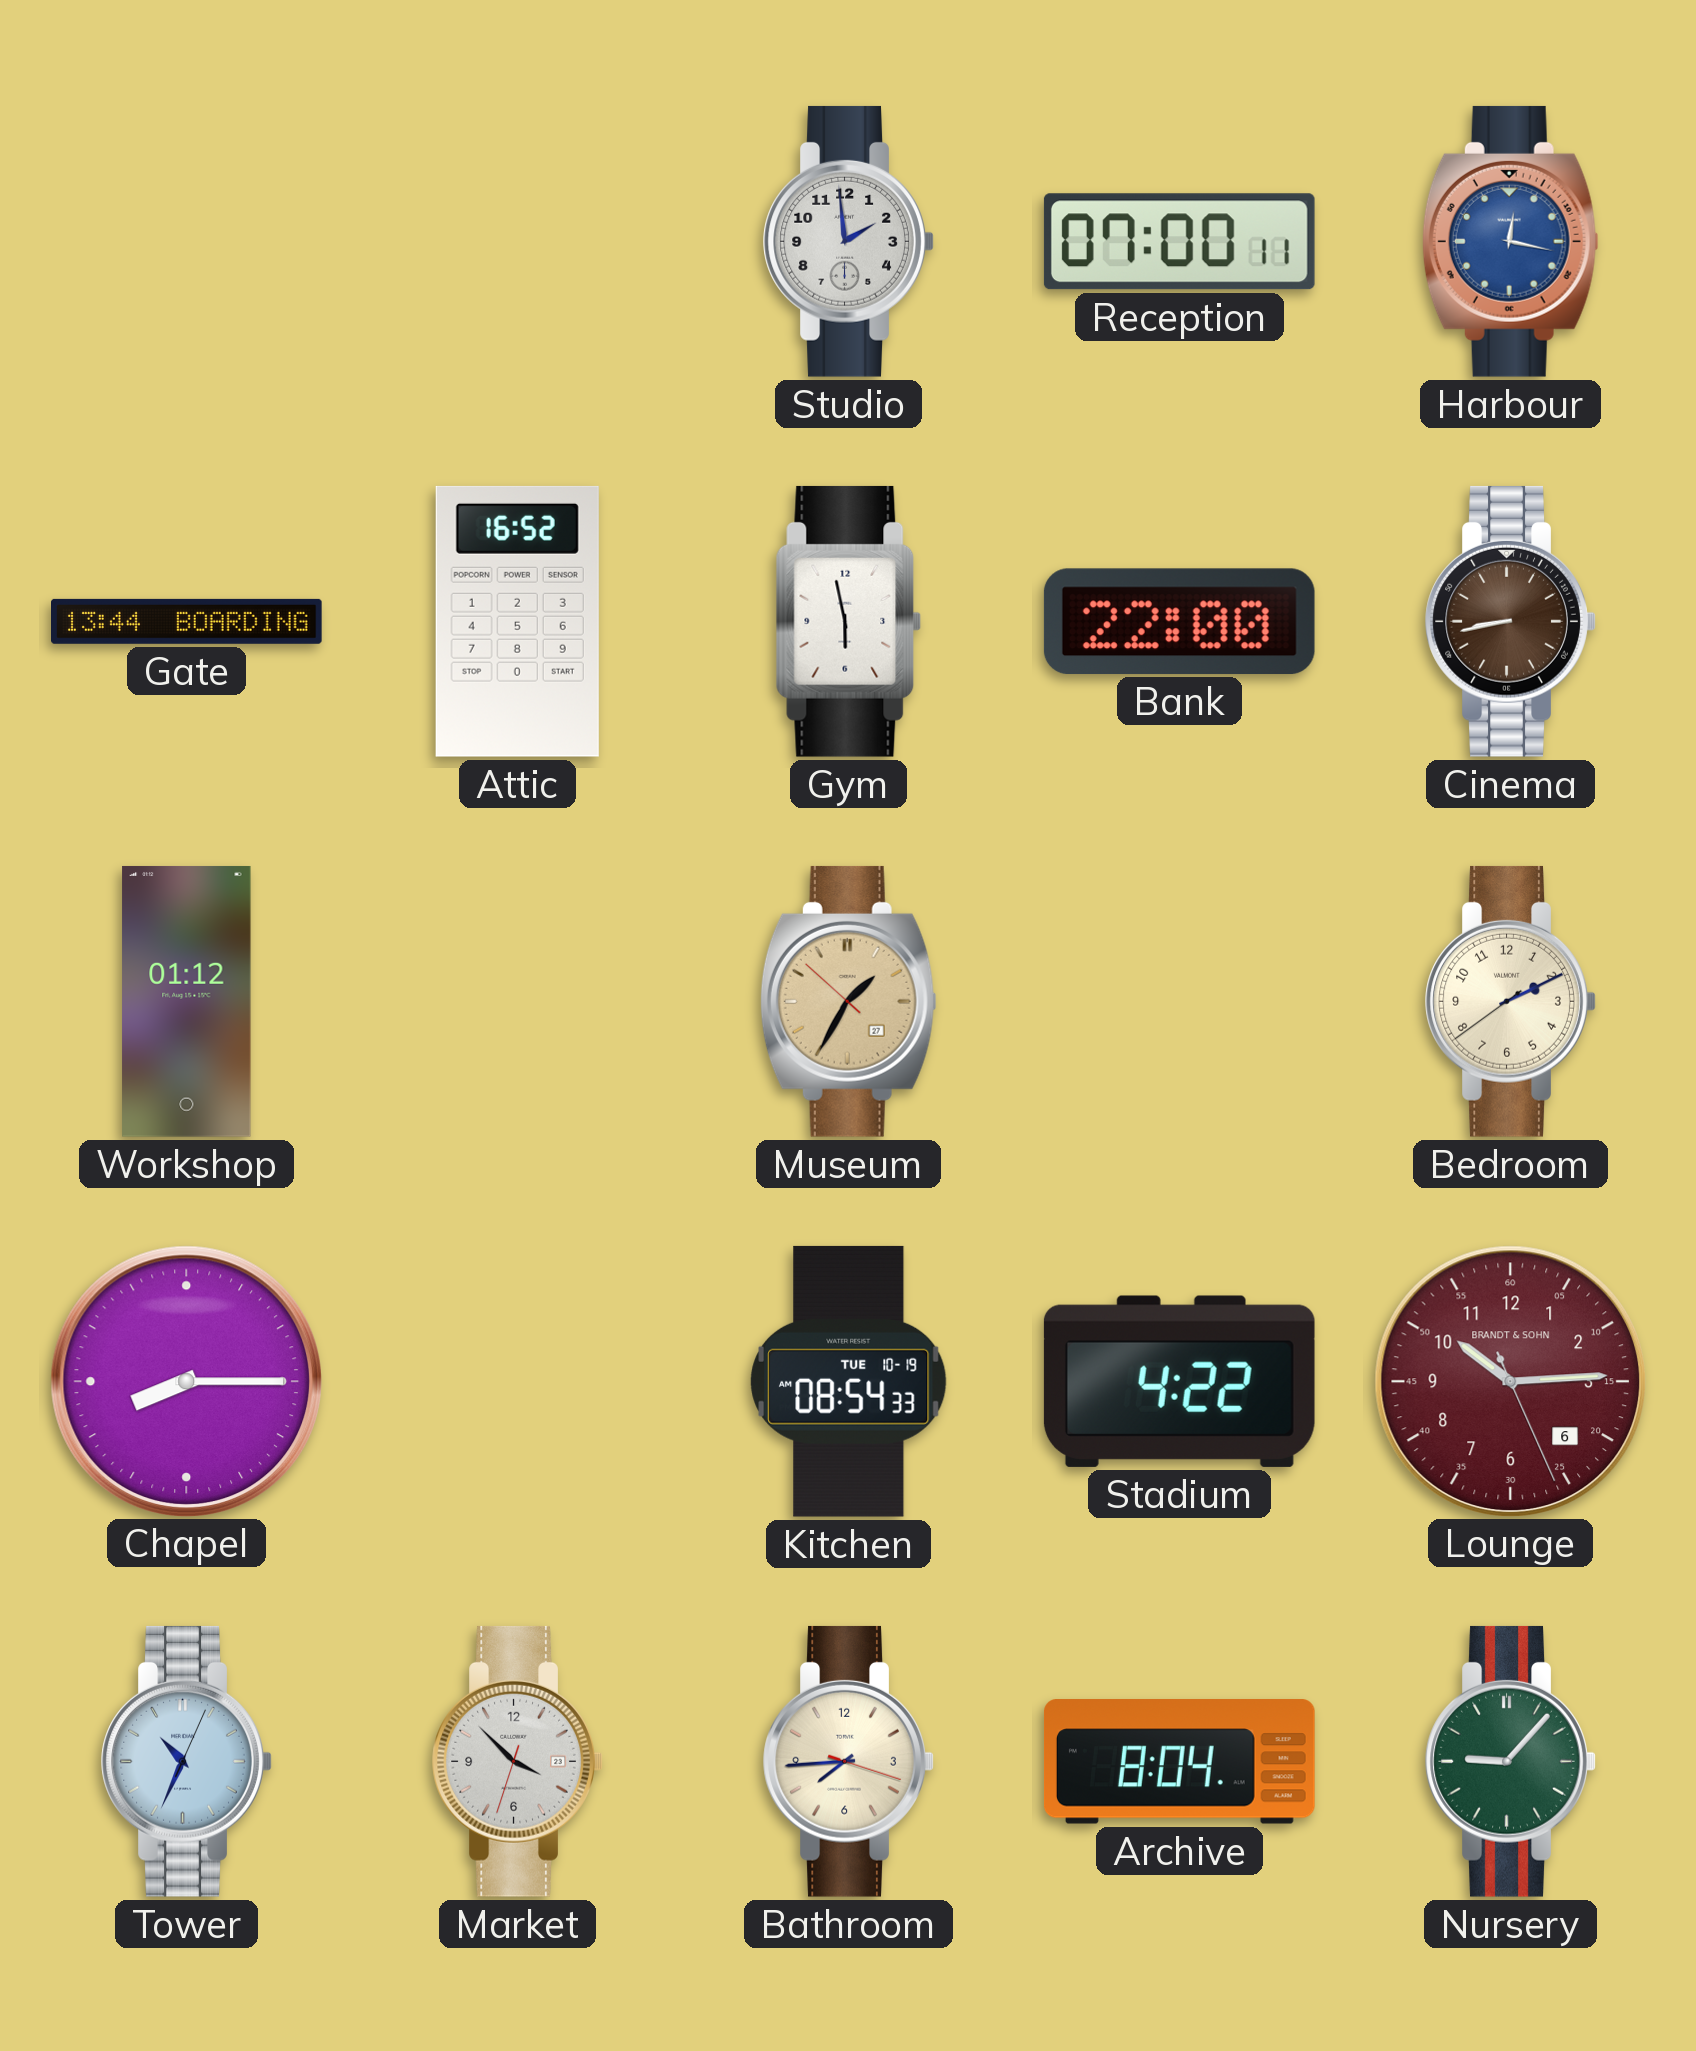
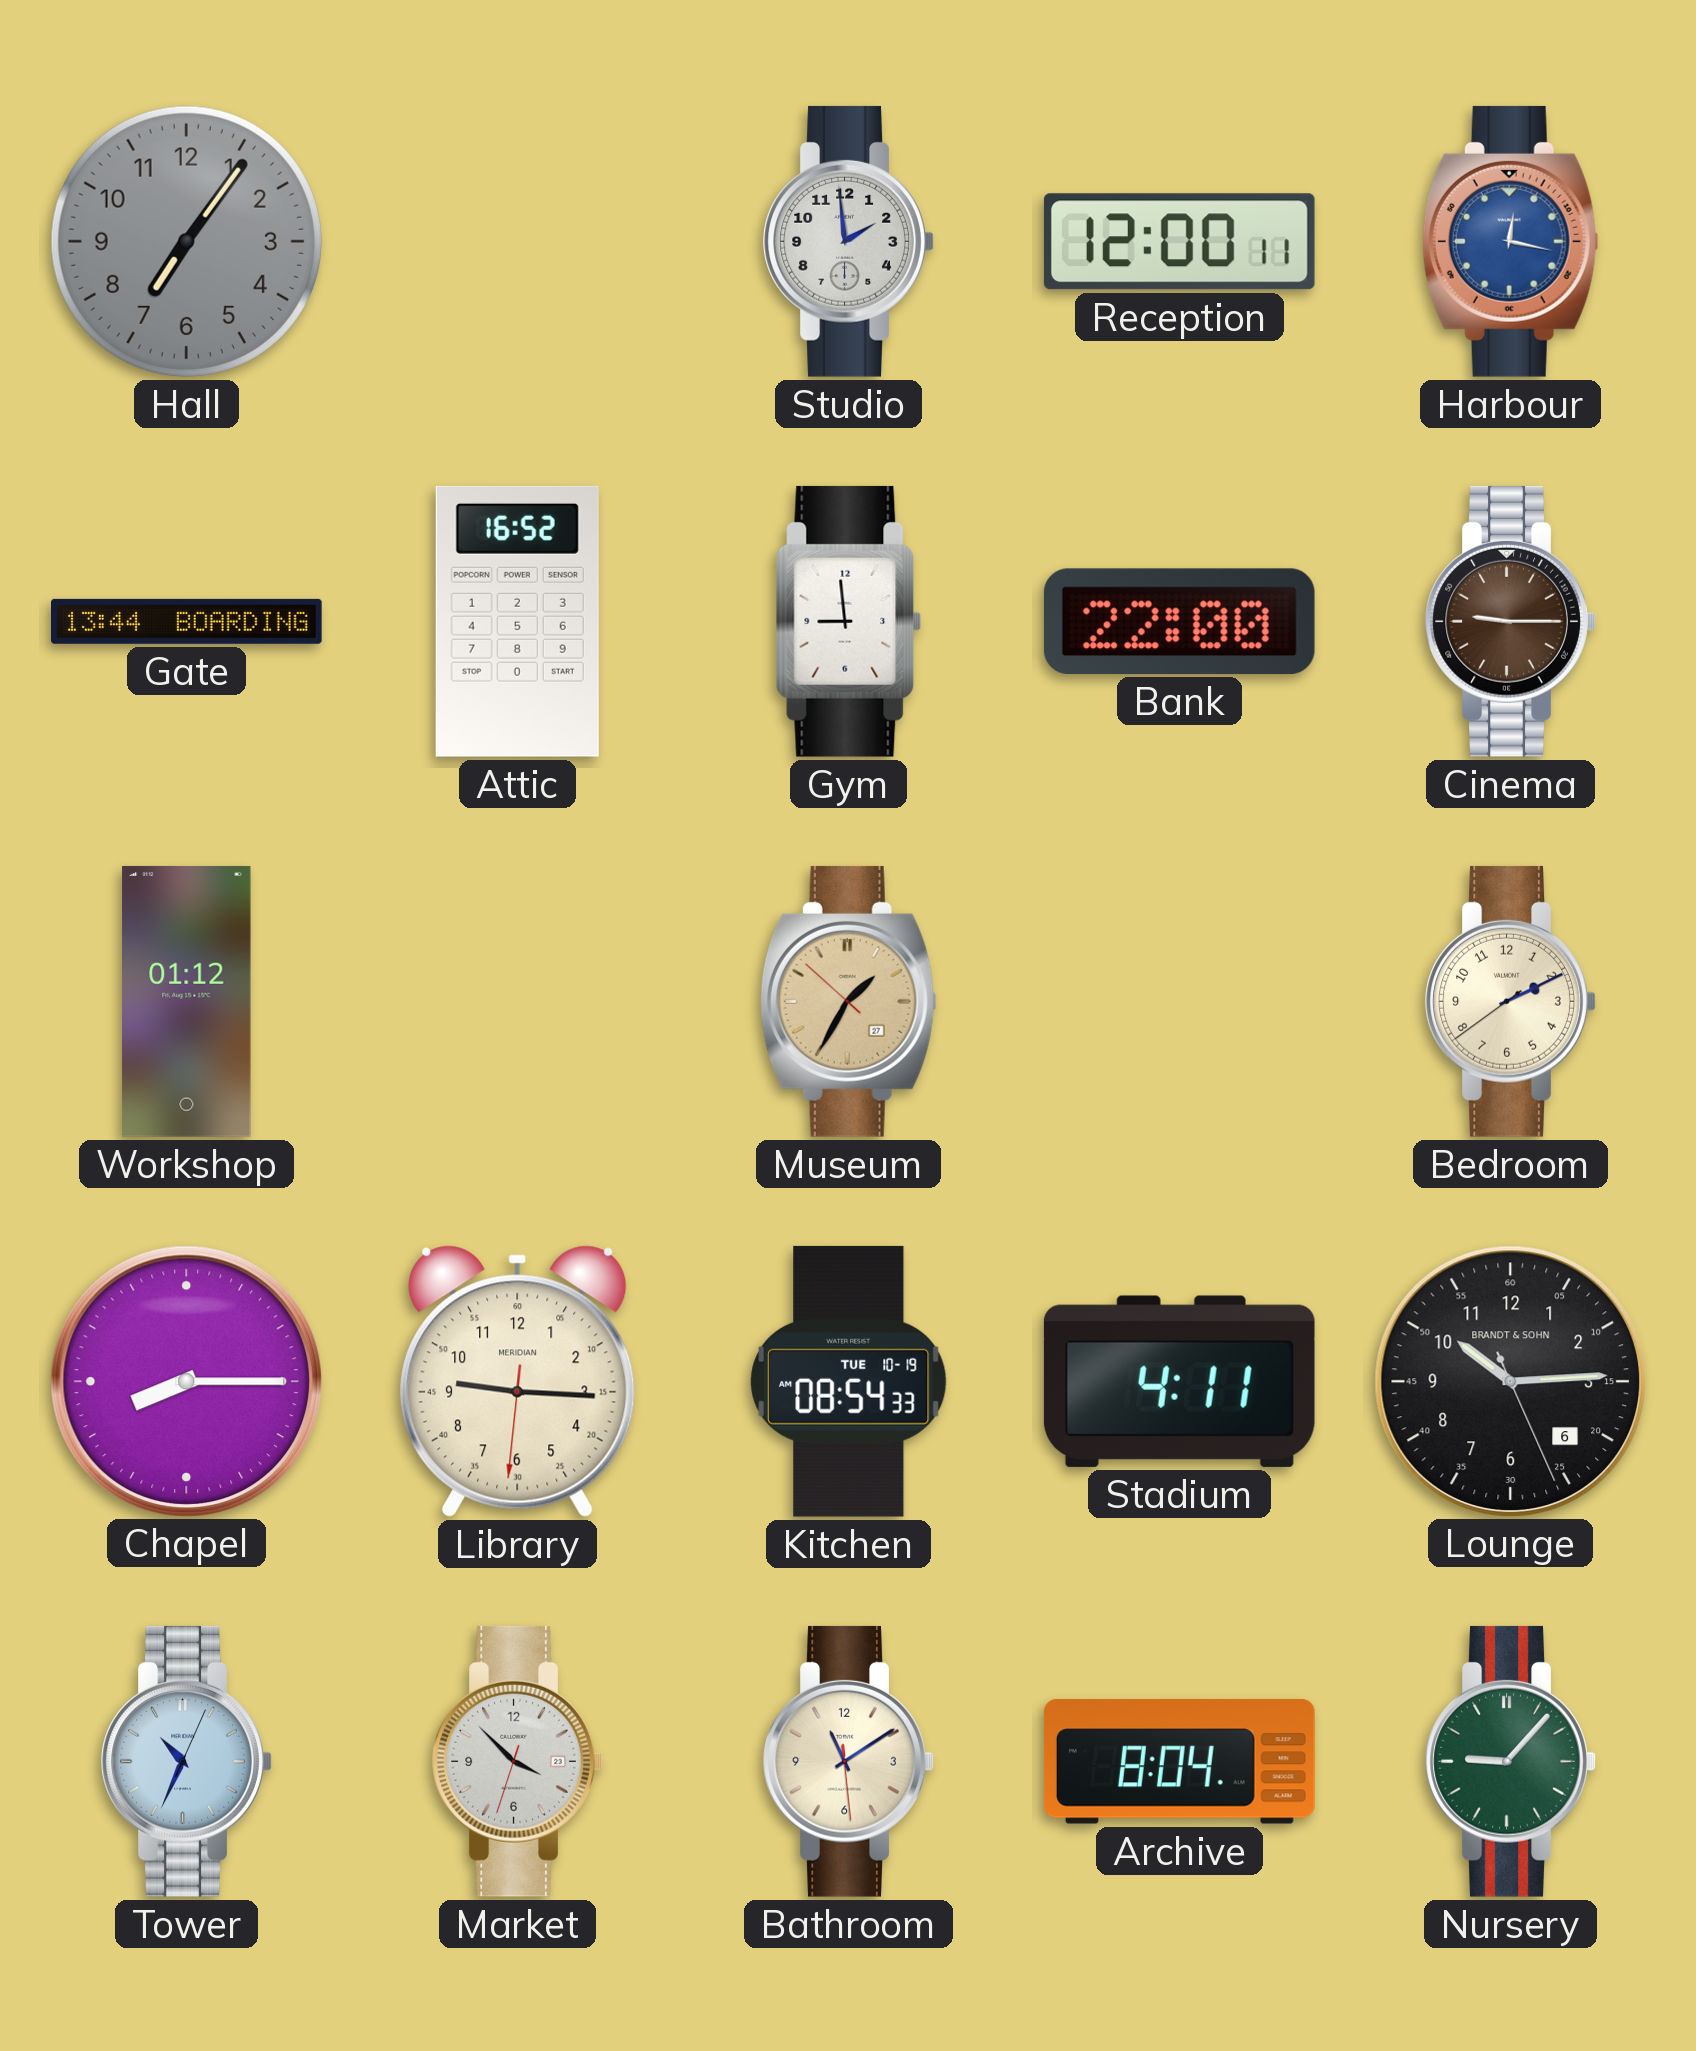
Hall: none -> 7:06 (186, 241)
Reception: 07:00 -> 12:00 (1179, 242)
Gym: 5:58 -> 8:59 (849, 621)
Cinema: 8:43 -> 9:15 (1510, 621)
Library: none -> 9:15 (518, 1381)
Stadium: 4:22 -> 4:11 (1179, 1381)
Lounge dial: burgundy -> black (1510, 1381)
Bathroom: 7:44 -> 11:09 (848, 1761)
